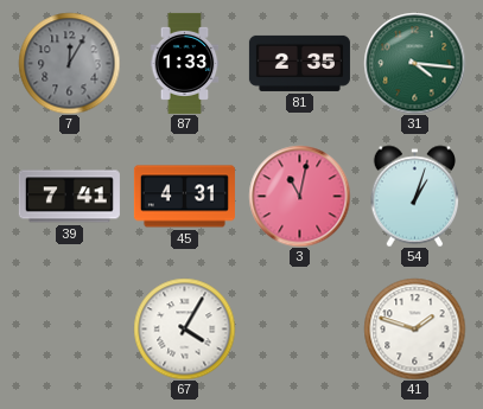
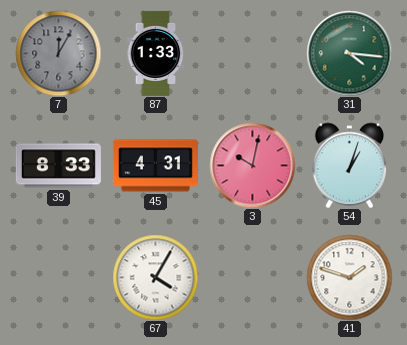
81: 2:35 -> none (299, 63)
39: 7:41 -> 8:33 (58, 166)
3: 11:02 -> 10:02 (252, 165)
